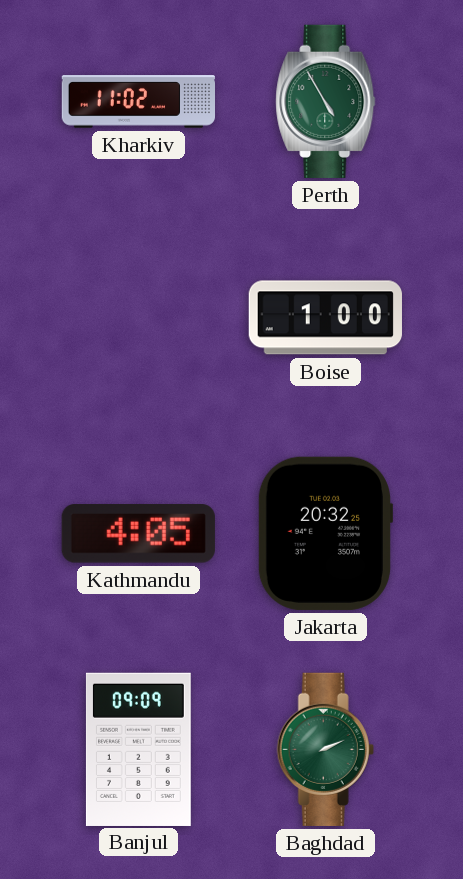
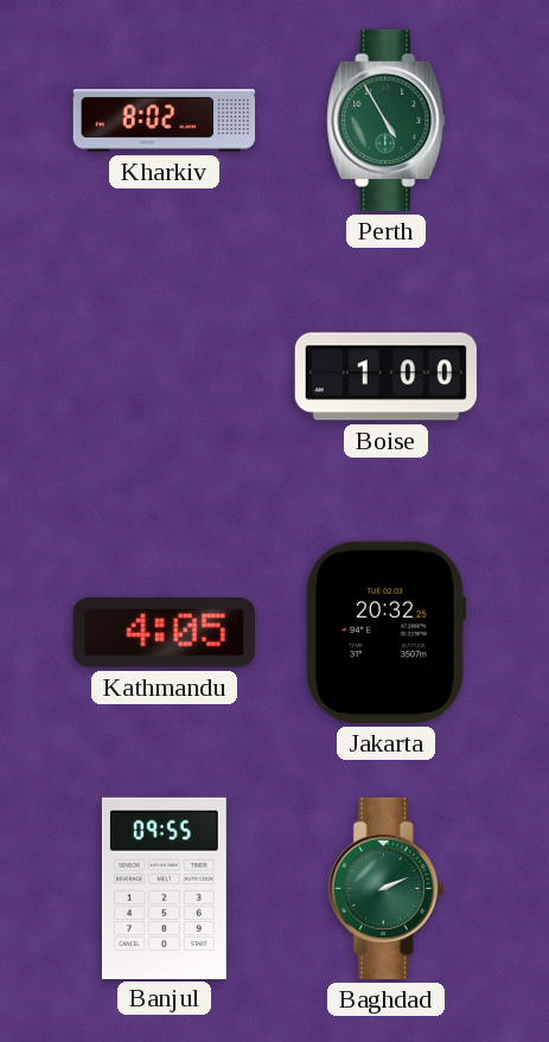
Kharkiv: 11:02 -> 8:02 (165, 121)
Banjul: 09:09 -> 09:55 (164, 888)
